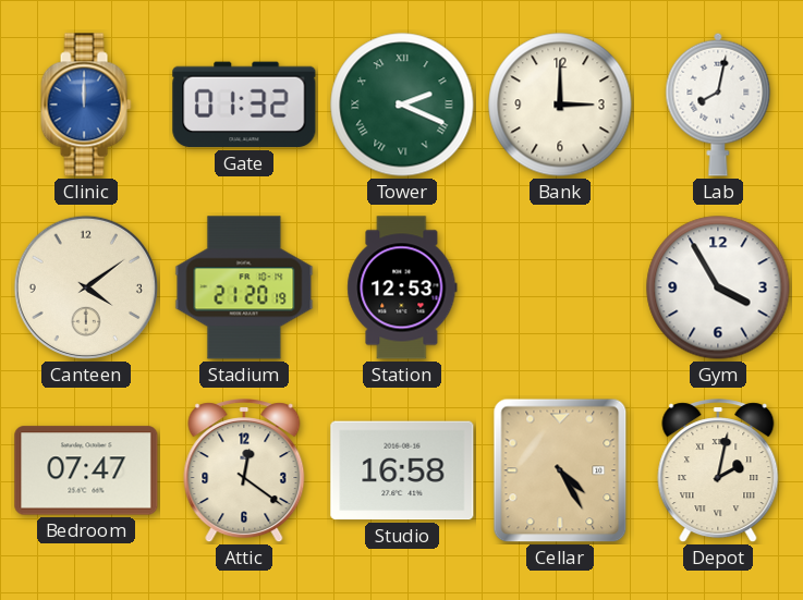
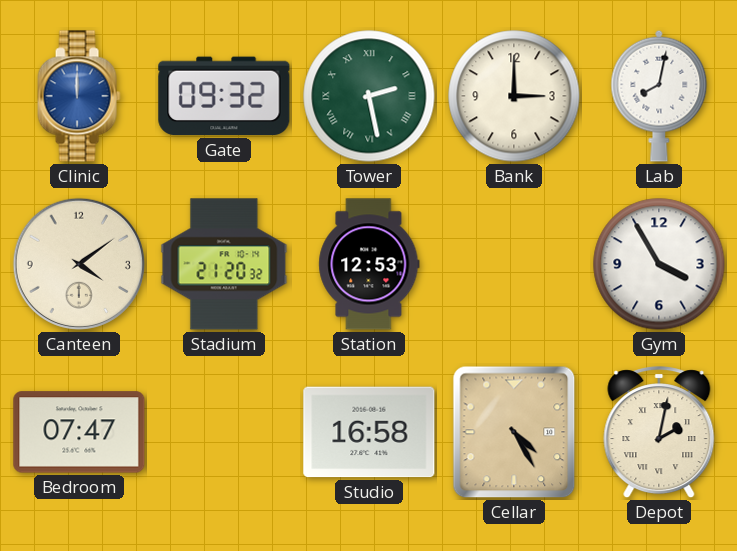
Gate: 01:32 -> 09:32 (224, 96)
Tower: 2:19 -> 2:28 (369, 96)
Stadium: 21:20:19 -> 21:20:32 (224, 264)
Attic: 12:21 -> none (244, 472)
